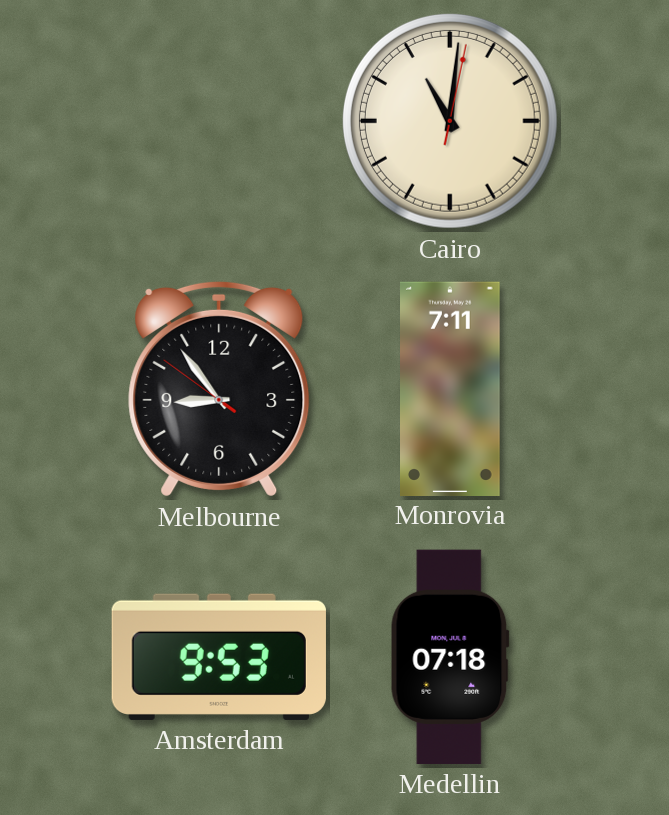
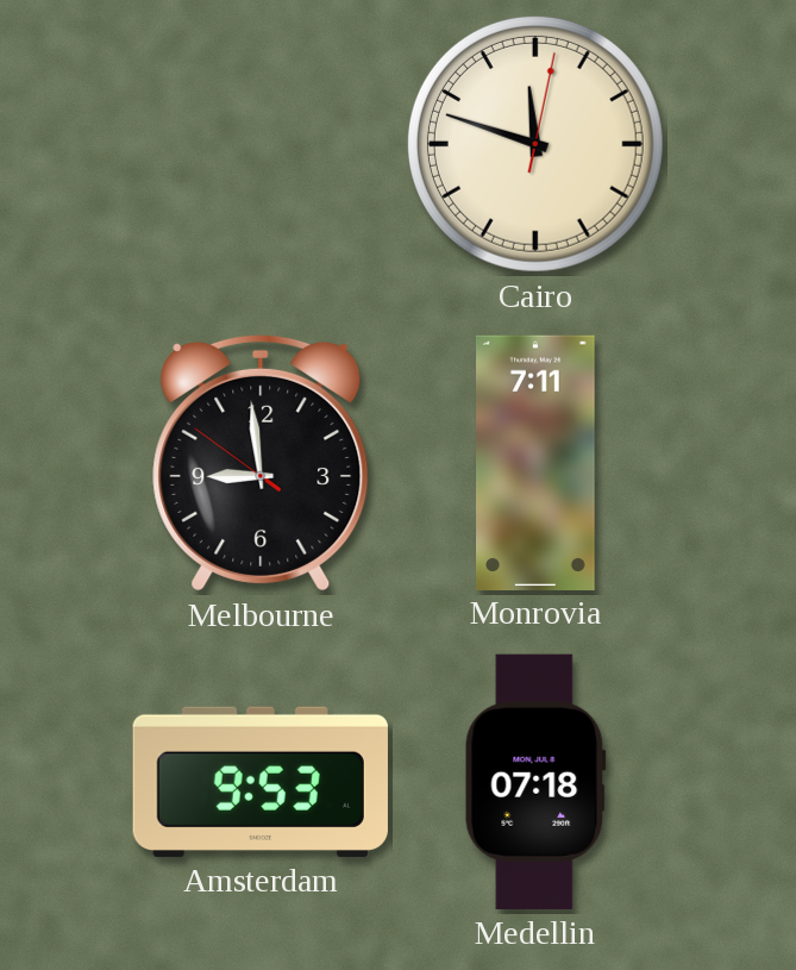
Cairo: 11:01 -> 11:48 (535, 144)
Melbourne: 8:53 -> 8:58 (261, 463)
